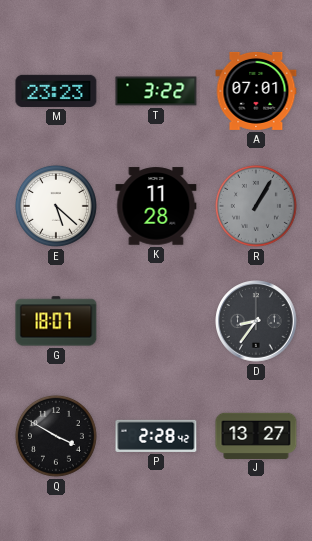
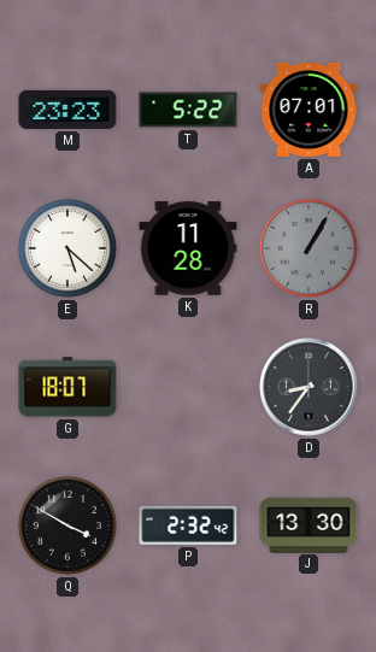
T: 3:22 -> 5:22 (188, 110)
P: 2:28 -> 2:32 (188, 525)
J: 13:27 -> 13:30 (309, 524)
